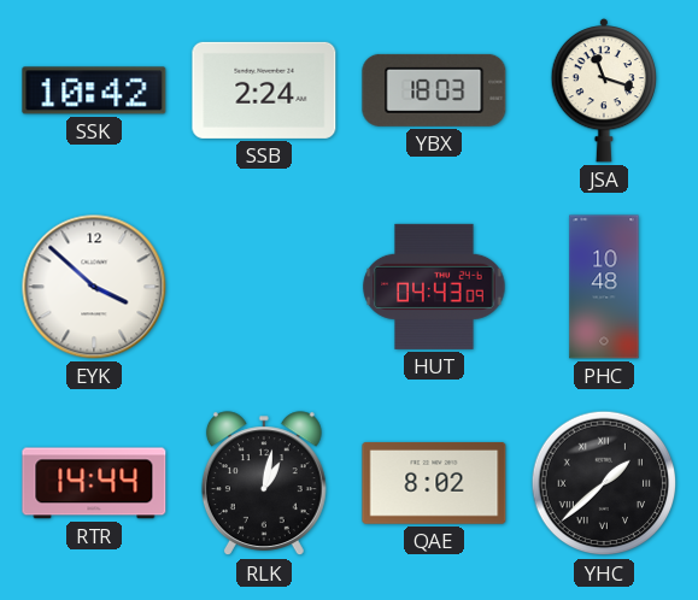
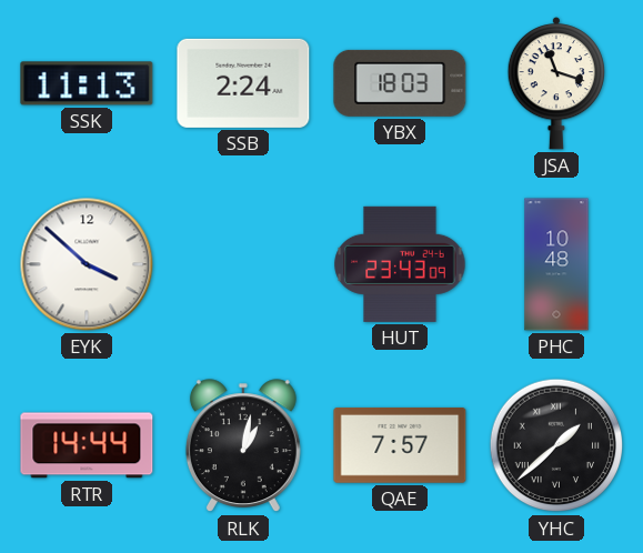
SSK: 10:42 -> 11:13 (87, 83)
HUT: 04:43 -> 23:43 (400, 264)
QAE: 8:02 -> 7:57 (400, 445)
